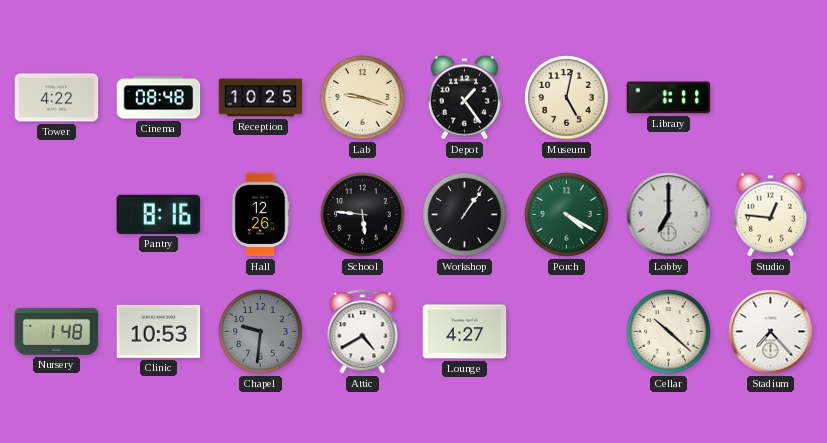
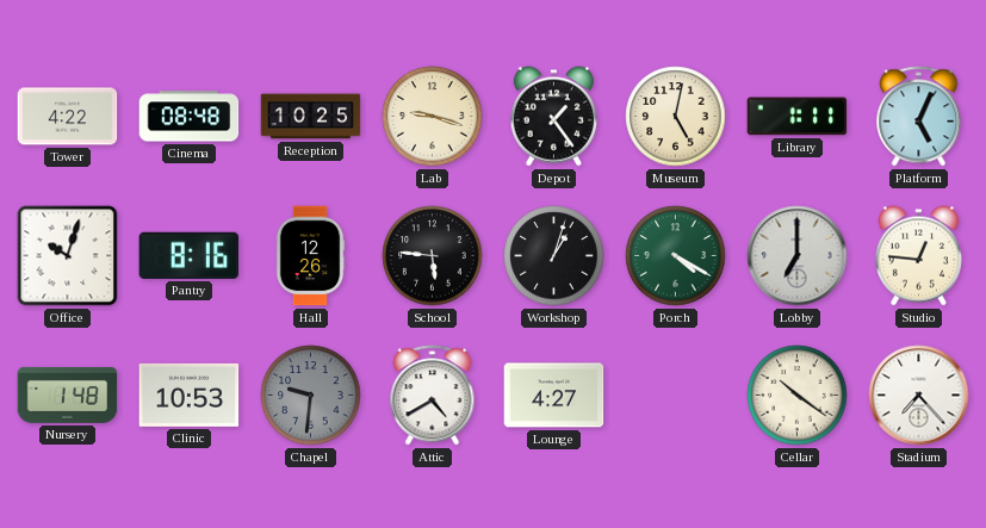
Platform: none -> 5:04 (919, 117)
Office: none -> 10:03 (68, 256)
Workshop: 1:06 -> 1:03 (554, 256)
Cellar: 10:22 -> 10:21 (798, 396)
